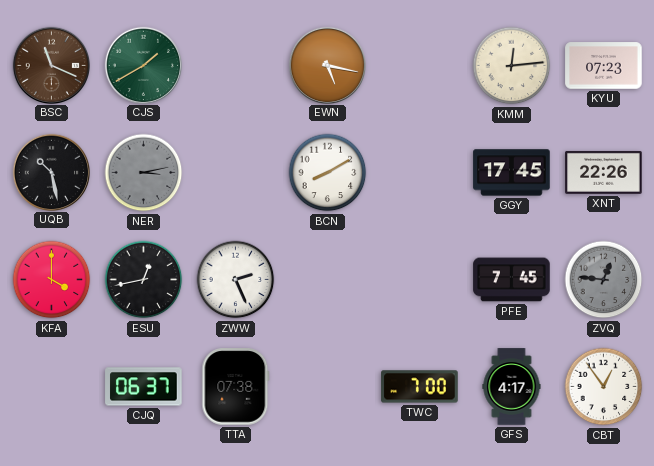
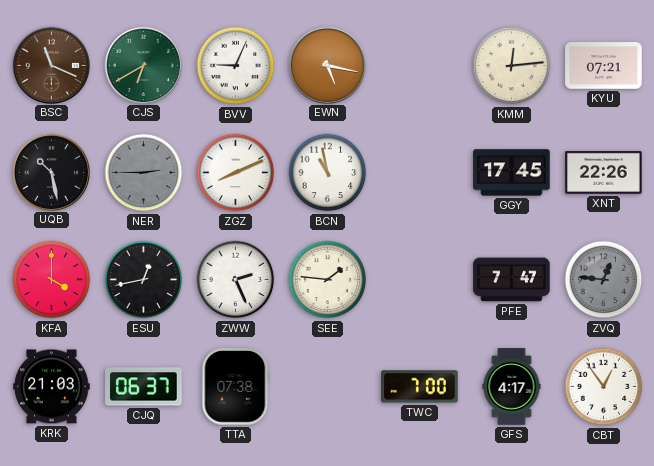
CJS: 1:40 -> 6:40 (143, 65)
BVV: none -> 9:04 (236, 66)
KYU: 07:23 -> 07:21 (604, 66)
NER: 3:13 -> 2:45 (144, 173)
ZGZ: none -> 8:11 (236, 173)
BCN: 8:10 -> 10:58 (328, 173)
SEE: none -> 1:46 (328, 280)
PFE: 7:45 -> 7:47 (512, 280)
KRK: none -> 21:03 (52, 387)
